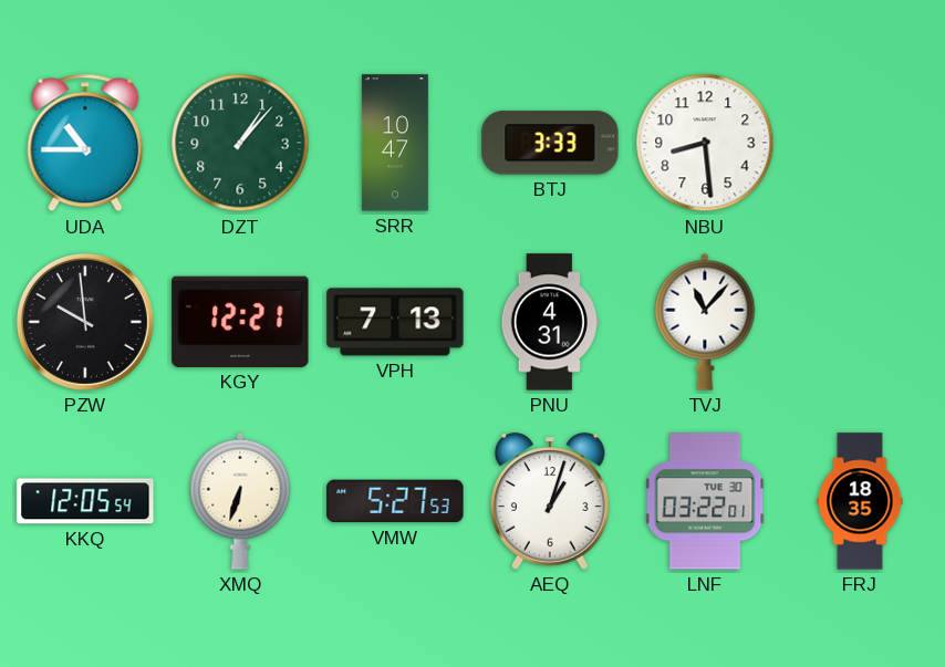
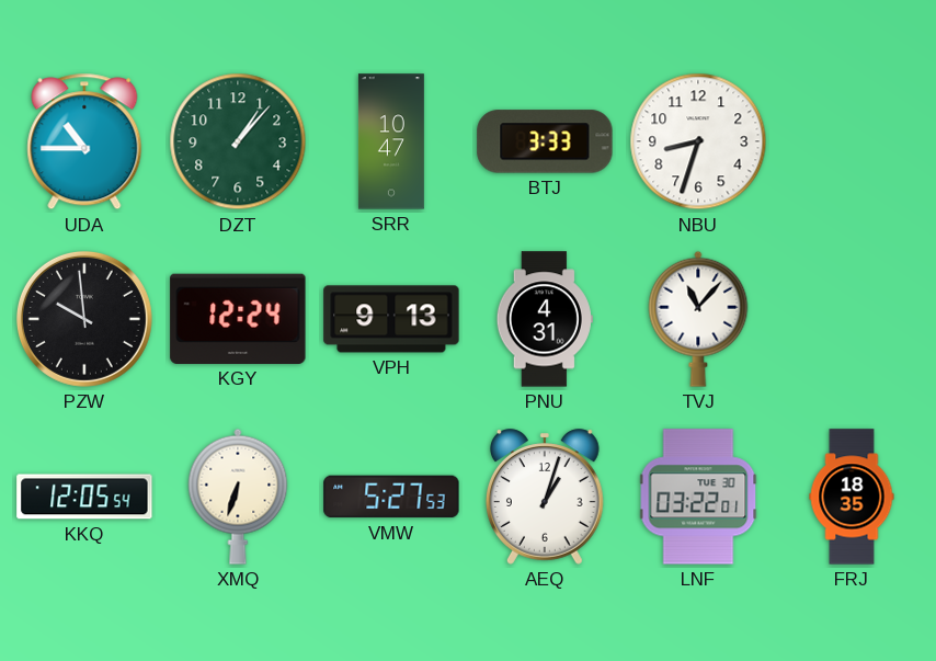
NBU: 8:29 -> 8:33 (698, 141)
KGY: 12:21 -> 12:24 (238, 319)
VPH: 7:13 -> 9:13 (391, 319)
